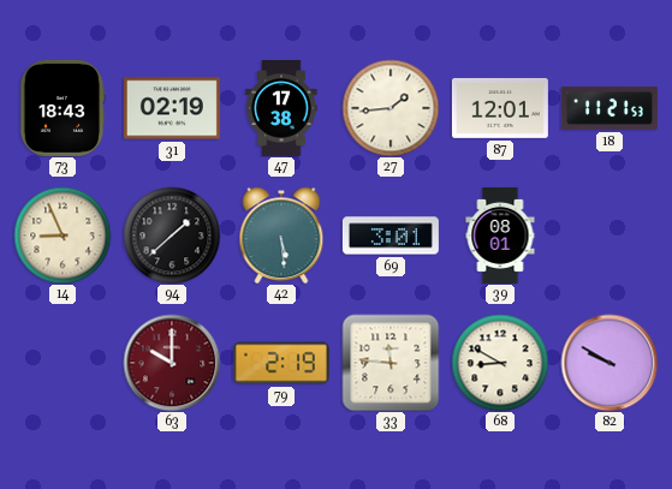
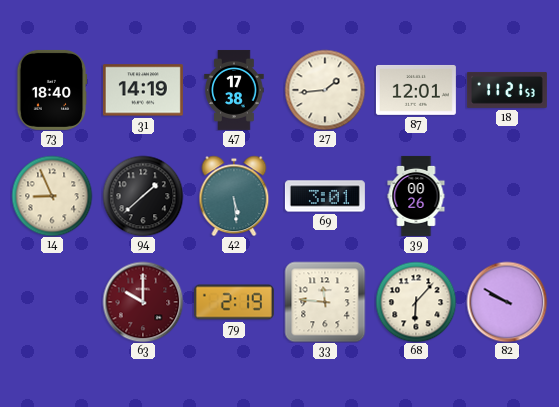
73: 18:43 -> 18:40 (52, 90)
31: 02:19 -> 14:19 (143, 90)
39: 08:01 -> 00:26 (416, 196)
68: 8:50 -> 6:07 (416, 302)
